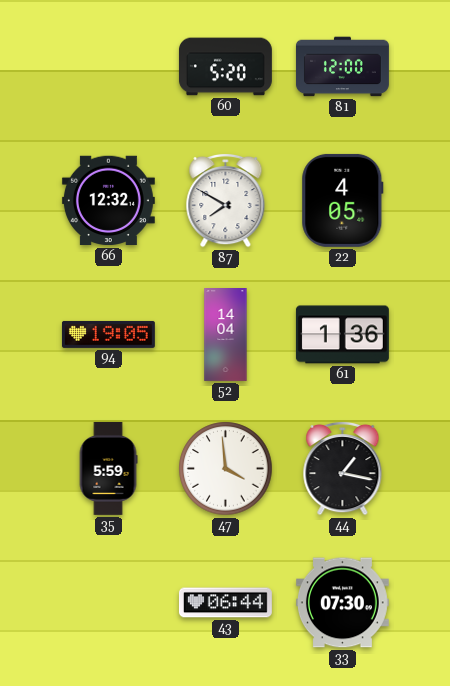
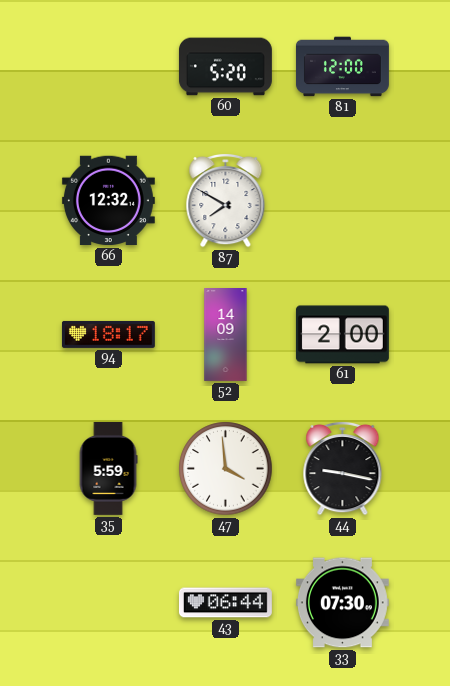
22: 4:05 -> none (343, 200)
94: 19:05 -> 18:17 (108, 334)
52: 14:04 -> 14:09 (226, 335)
61: 1:36 -> 2:00 (342, 335)
44: 1:17 -> 9:17 (343, 468)
